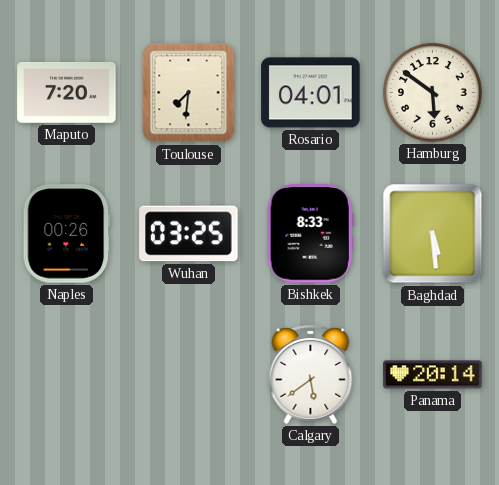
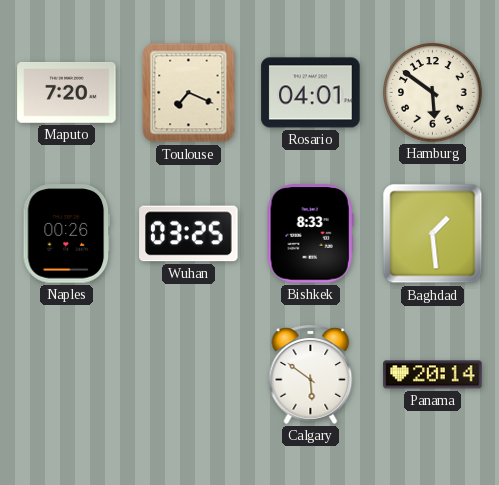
Toulouse: 7:31 -> 7:19 (189, 93)
Baghdad: 5:29 -> 1:29 (433, 234)
Calgary: 5:39 -> 5:51 (311, 374)
